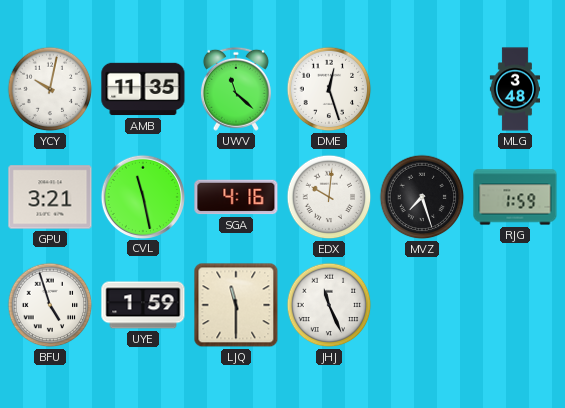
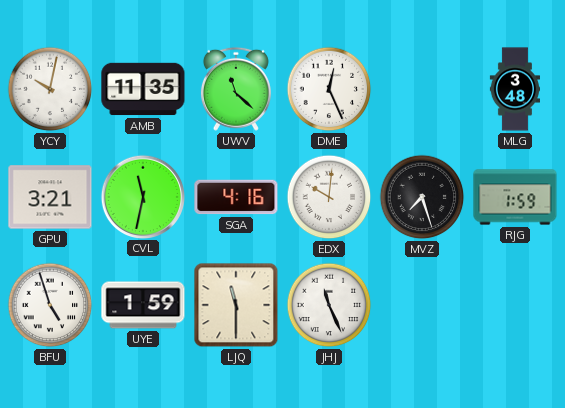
DME: 12:27 -> 12:26 (329, 89)
CVL: 11:28 -> 11:32 (142, 196)
